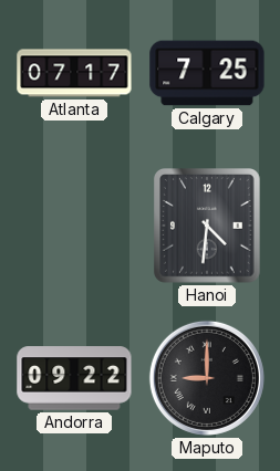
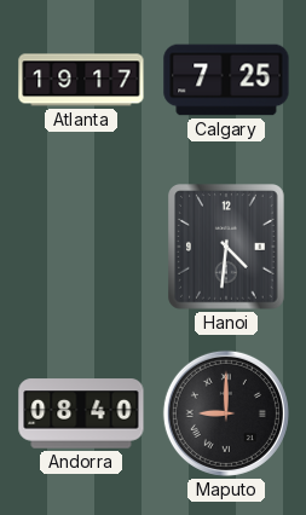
Atlanta: 07:17 -> 19:17 (81, 80)
Andorra: 09:22 -> 08:40 (81, 413)
